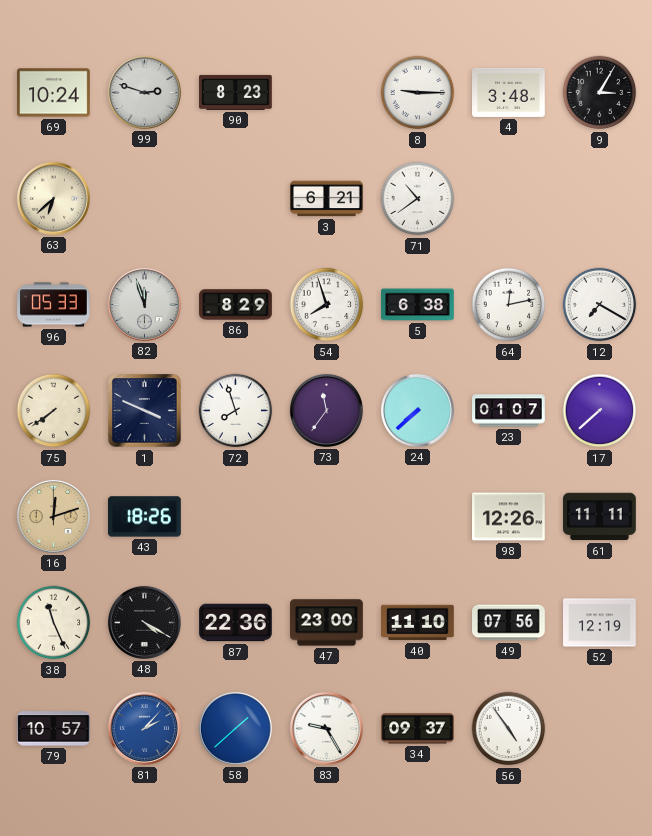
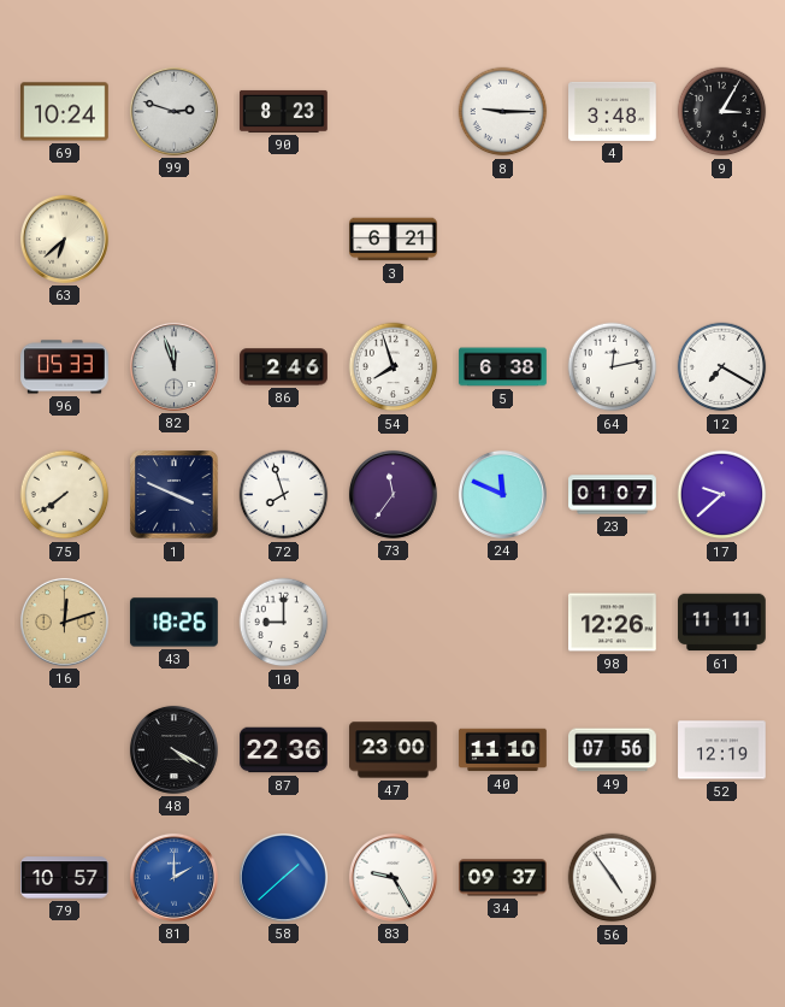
71: 10:39 -> none (418, 199)
86: 8:29 -> 2:46 (284, 367)
24: 7:38 -> 11:49 (502, 494)
17: 7:38 -> 9:38 (722, 495)
10: none -> 9:00 (284, 623)
38: 11:26 -> none (54, 623)
81: 2:07 -> 2:00 (173, 877)
